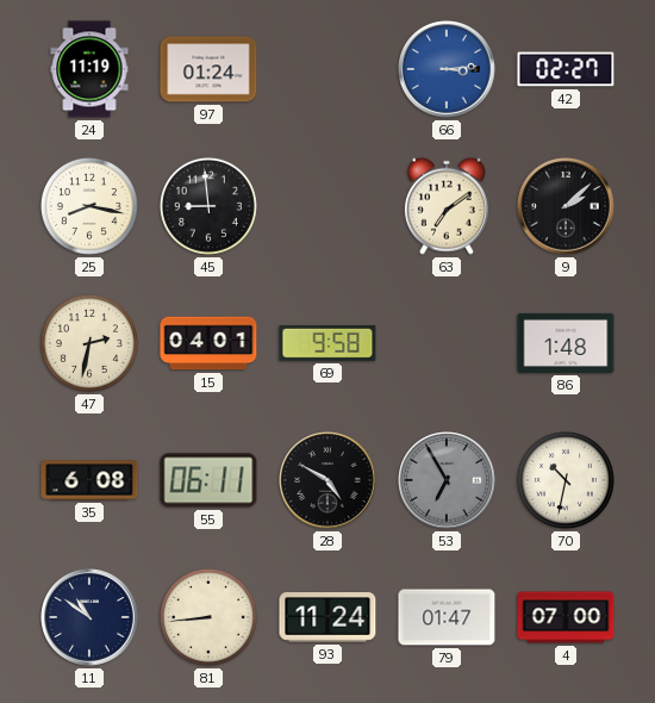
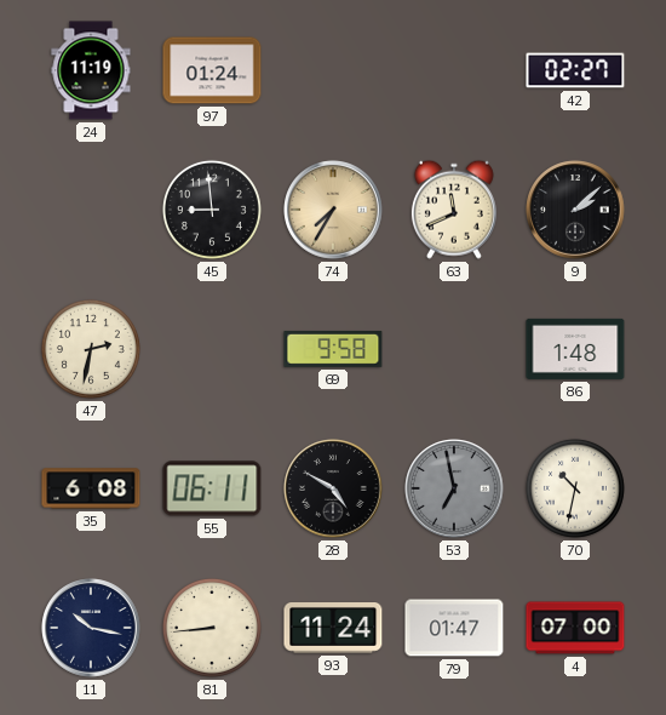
66: 3:14 -> none (447, 69)
25: 8:17 -> none (89, 206)
74: none -> 7:35 (333, 210)
63: 7:09 -> 11:41 (454, 210)
15: 04:01 -> none (208, 343)
53: 6:55 -> 6:58 (454, 488)
11: 10:51 -> 10:17 (91, 628)
